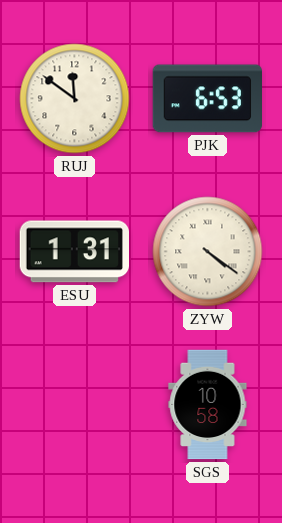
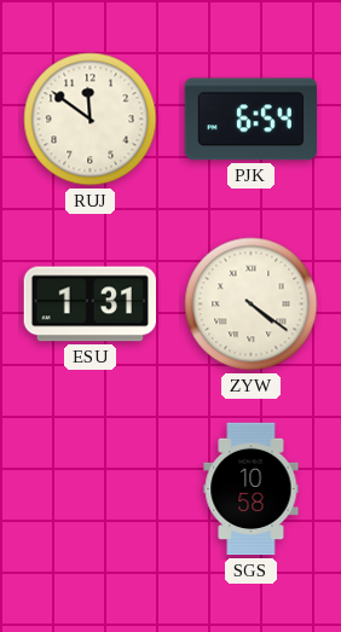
PJK: 6:53 -> 6:54 (250, 120)
